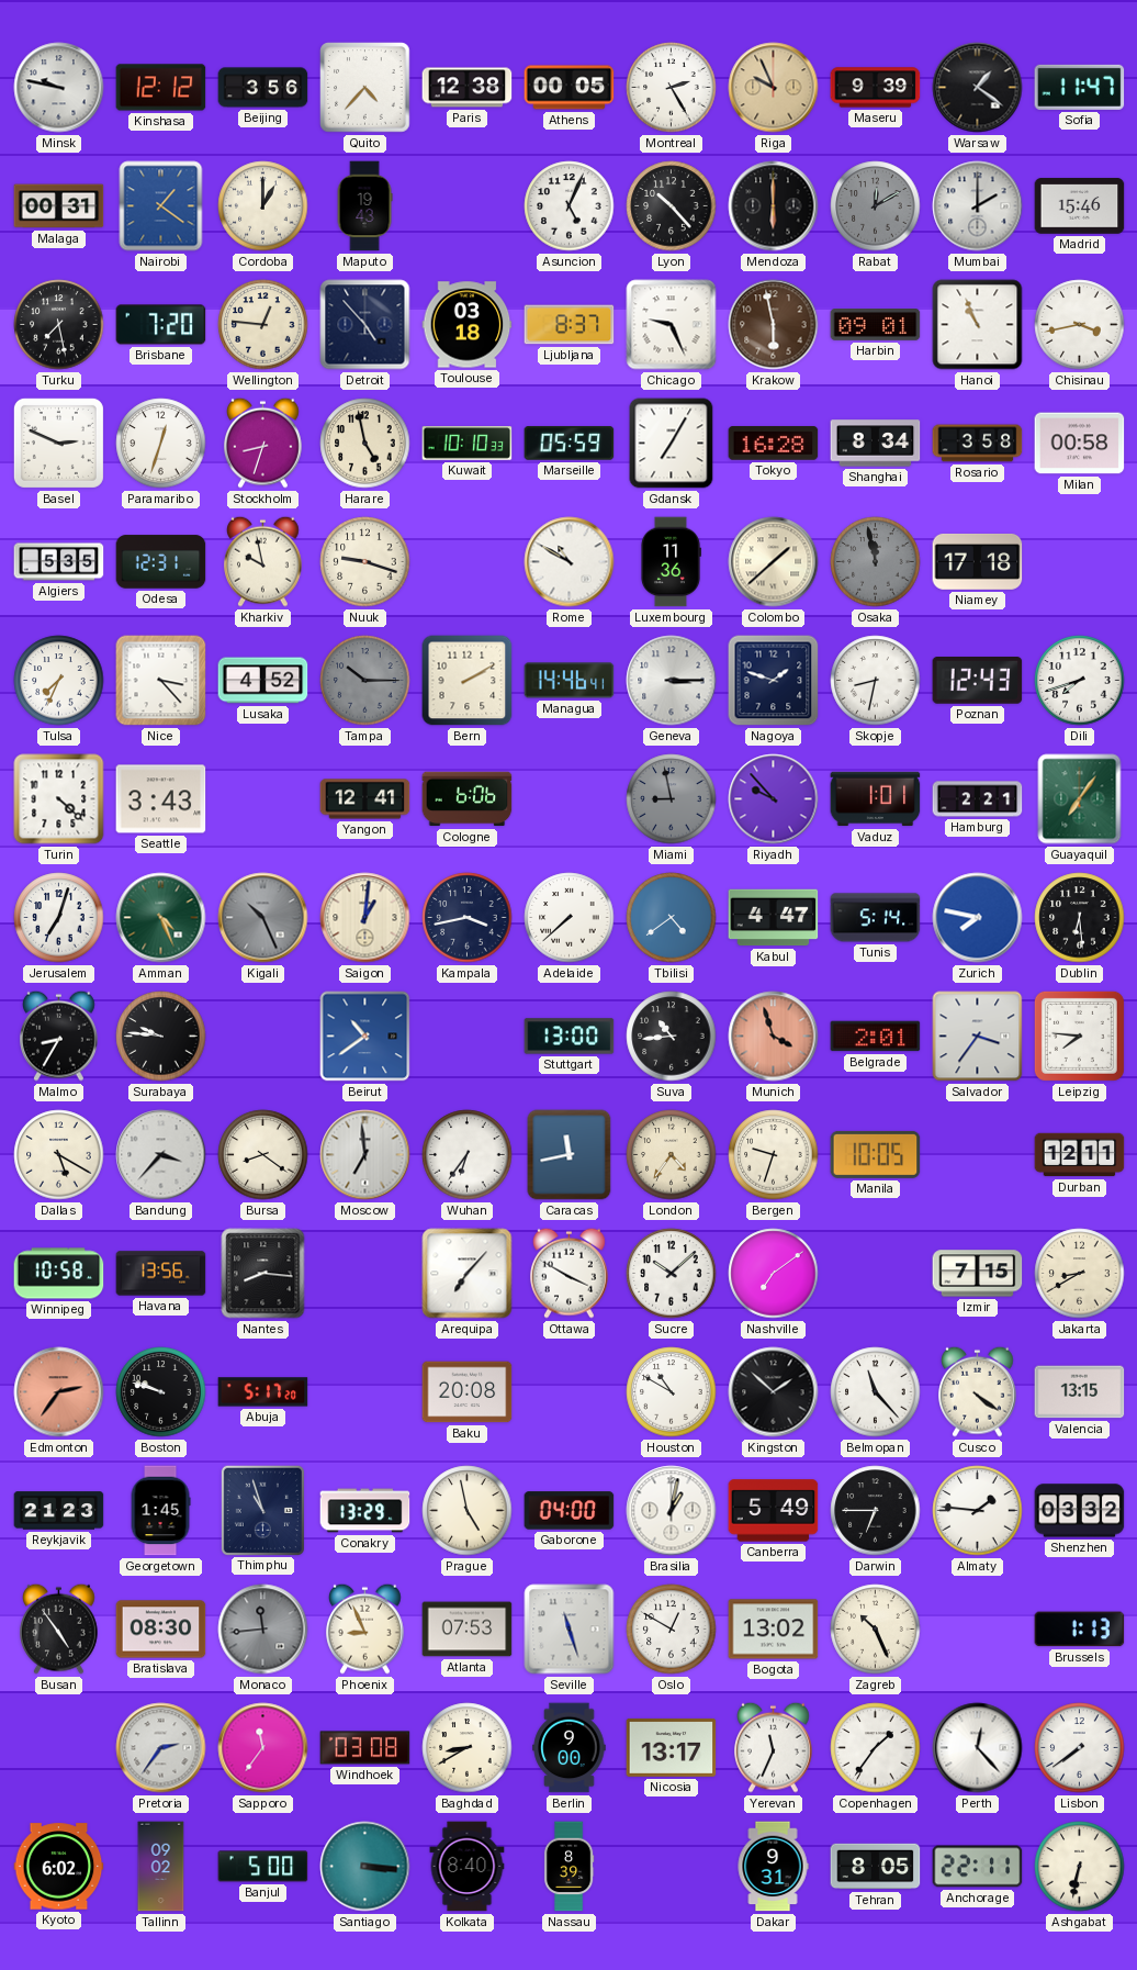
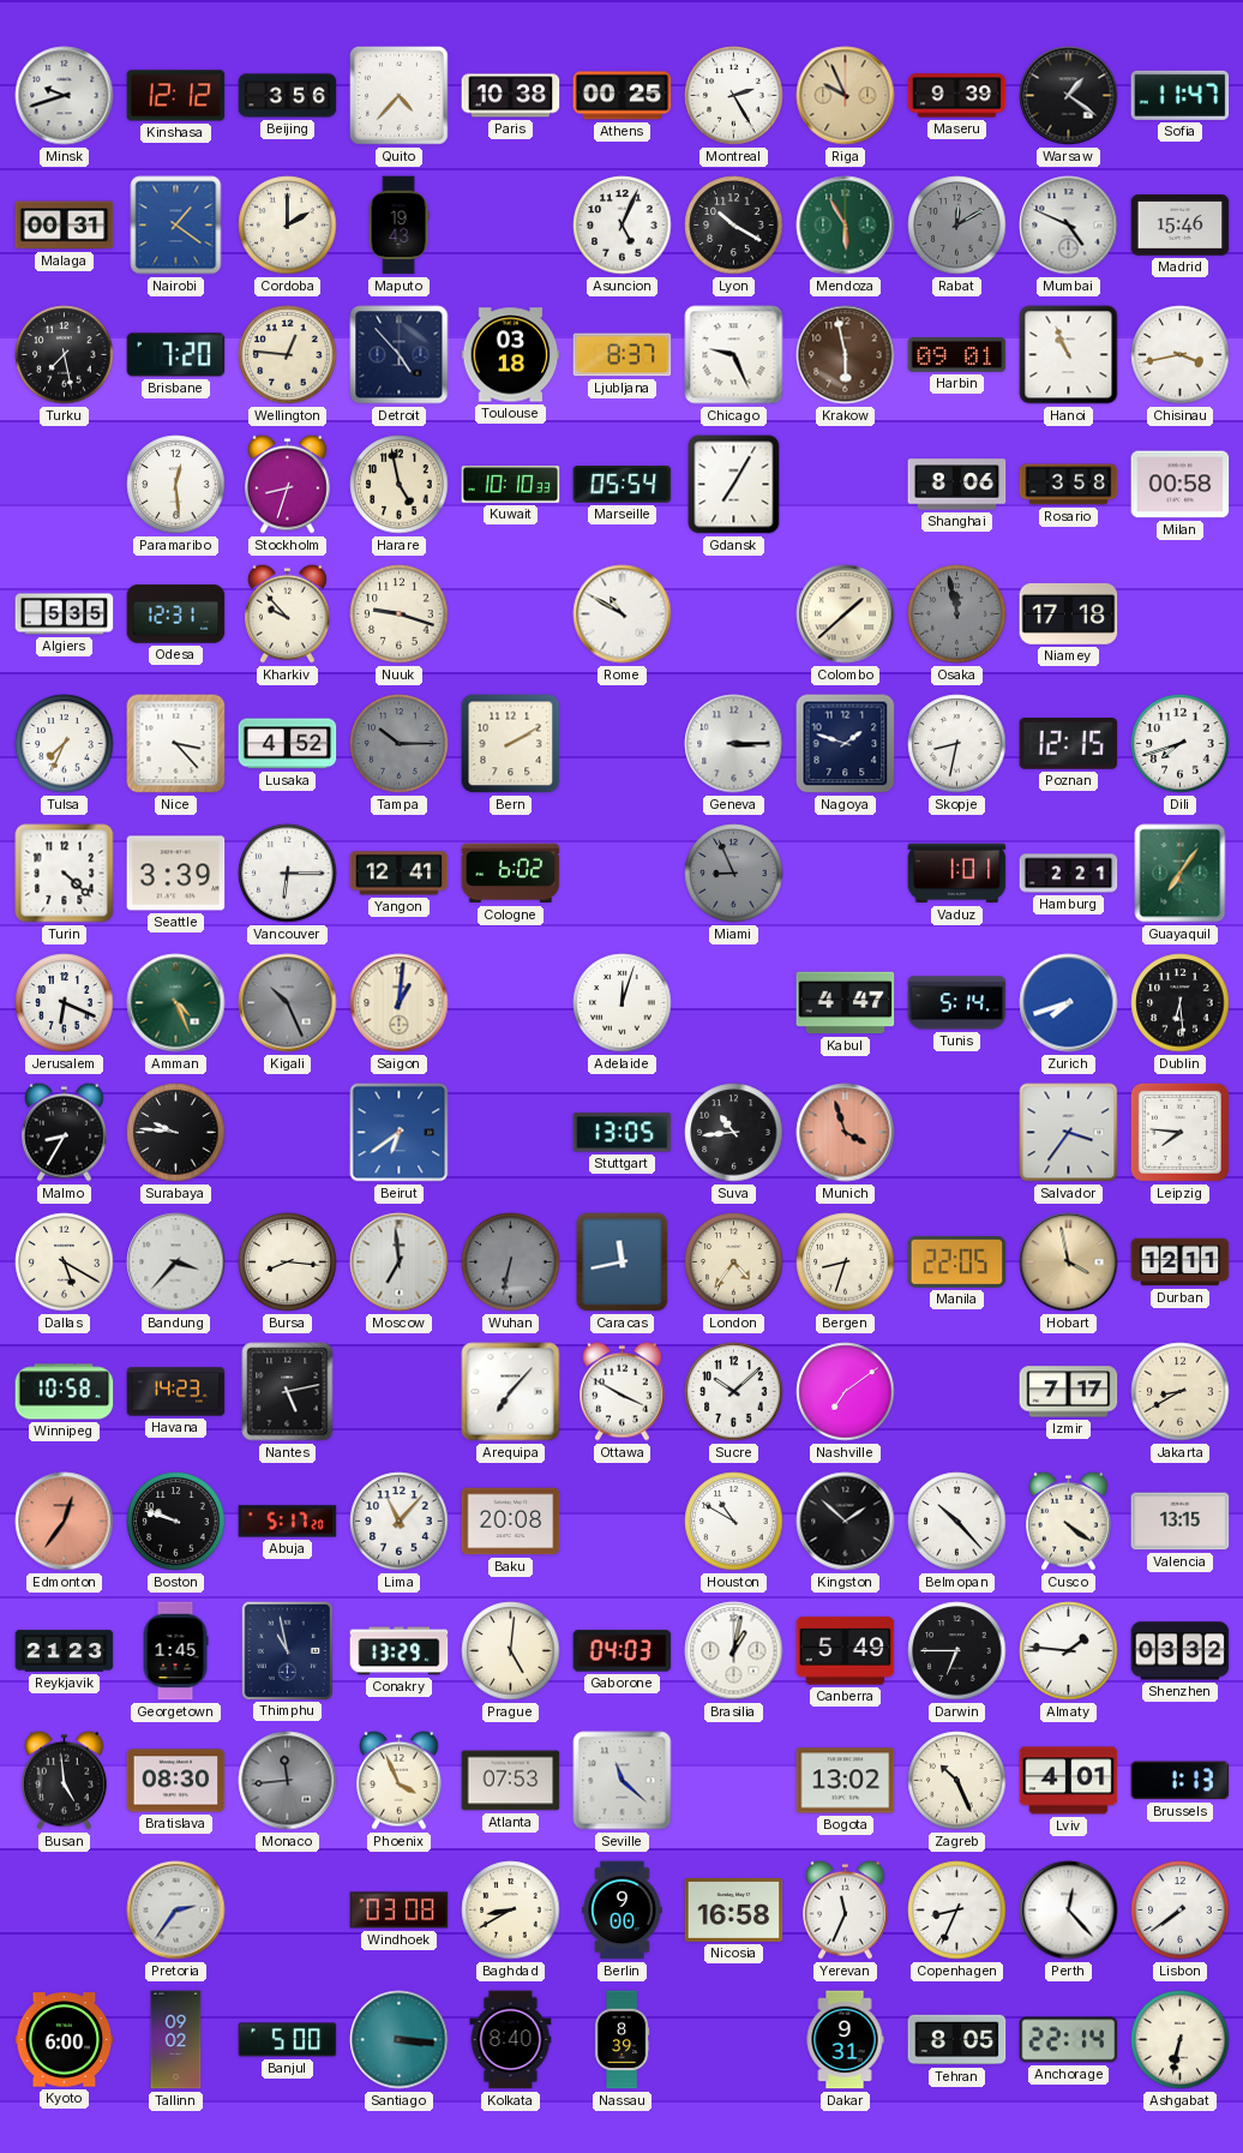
Minsk: 9:47 -> 9:42 (65, 96)
Paris: 12:38 -> 10:38 (511, 96)
Athens: 00:05 -> 00:25 (623, 96)
Cordoba: 1:00 -> 2:00 (288, 226)
Lyon: 10:23 -> 10:20 (734, 226)
Mendoza: 6:00 -> 5:55 (846, 226)
Mendoza dial: black -> green (846, 226)
Mumbai: 2:00 -> 4:49 (1069, 226)
Basel: 2:49 -> none (58, 443)
Paramaribo: 12:33 -> 12:29 (176, 485)
Marseille: 05:59 -> 05:54 (623, 485)
Tokyo: 16:28 -> none (774, 444)
Shanghai: 8:34 -> 8:06 (957, 485)
Kharkiv: 9:58 -> 9:53 (288, 613)
Luxembourg: 11:36 -> none (672, 562)
Managua: 14:46 -> none (570, 681)
Poznan: 12:43 -> 12:15 (1069, 744)
Seattle: 3:43 -> 3:39 (176, 874)
Vancouver: none -> 6:15 (288, 874)
Cologne: 6:06 -> 6:02 (511, 874)
Miami: 8:58 -> 8:56 (734, 874)
Riyadh: 9:53 -> none (774, 799)
Jerusalem: 7:03 -> 6:19 (65, 1003)
Kampala: 3:43 -> none (468, 918)
Adelaide: 7:38 -> 12:03 (623, 1003)
Tbilisi: 4:39 -> none (672, 918)
Zurich: 7:47 -> 7:42 (1069, 1003)
Beirut: 10:39 -> 6:39 (400, 1133)
Stuttgart: 13:00 -> 13:05 (623, 1133)
Belgrade: 2:01 -> none (876, 1037)
Bursa: 8:21 -> 8:16 (288, 1263)
Wuhan: 6:36 -> 6:32 (511, 1263)
Wuhan dial: white -> grey (511, 1263)
Bergen: 9:33 -> 8:33 (846, 1263)
Manila: 10:05 -> 22:05 (957, 1261)
Hobart: none -> 3:58 (1069, 1263)
Havana: 13:56 -> 14:23 (176, 1392)
Nantes: 8:16 -> 5:13 (288, 1392)
Izmir: 7:15 -> 7:17 (1069, 1392)
Edmonton: 2:36 -> 12:36 (65, 1522)
Lima: none -> 11:07 (400, 1522)
Belmopan: 11:23 -> 10:23 (957, 1522)
Thimphu: 10:57 -> 10:58 (287, 1650)
Prague: 4:58 -> 5:01 (511, 1651)
Gaborone: 04:00 -> 04:03 (623, 1651)
Busan: 4:54 -> 4:59 (65, 1780)
Phoenix: 8:56 -> 3:56 (400, 1780)
Seville: 11:27 -> 11:22 (623, 1781)
Oslo: 12:50 -> none (672, 1630)
Lviv: none -> 4:01 (1069, 1781)
Sapporo: 11:36 -> none (263, 1748)
Nicosia: 13:17 -> 16:58 (734, 1909)
Copenhagen: 1:36 -> 8:34 (957, 1911)
Kyoto: 6:02 -> 6:00 (65, 2040)
Anchorage: 22:11 -> 22:14 (1069, 2040)
